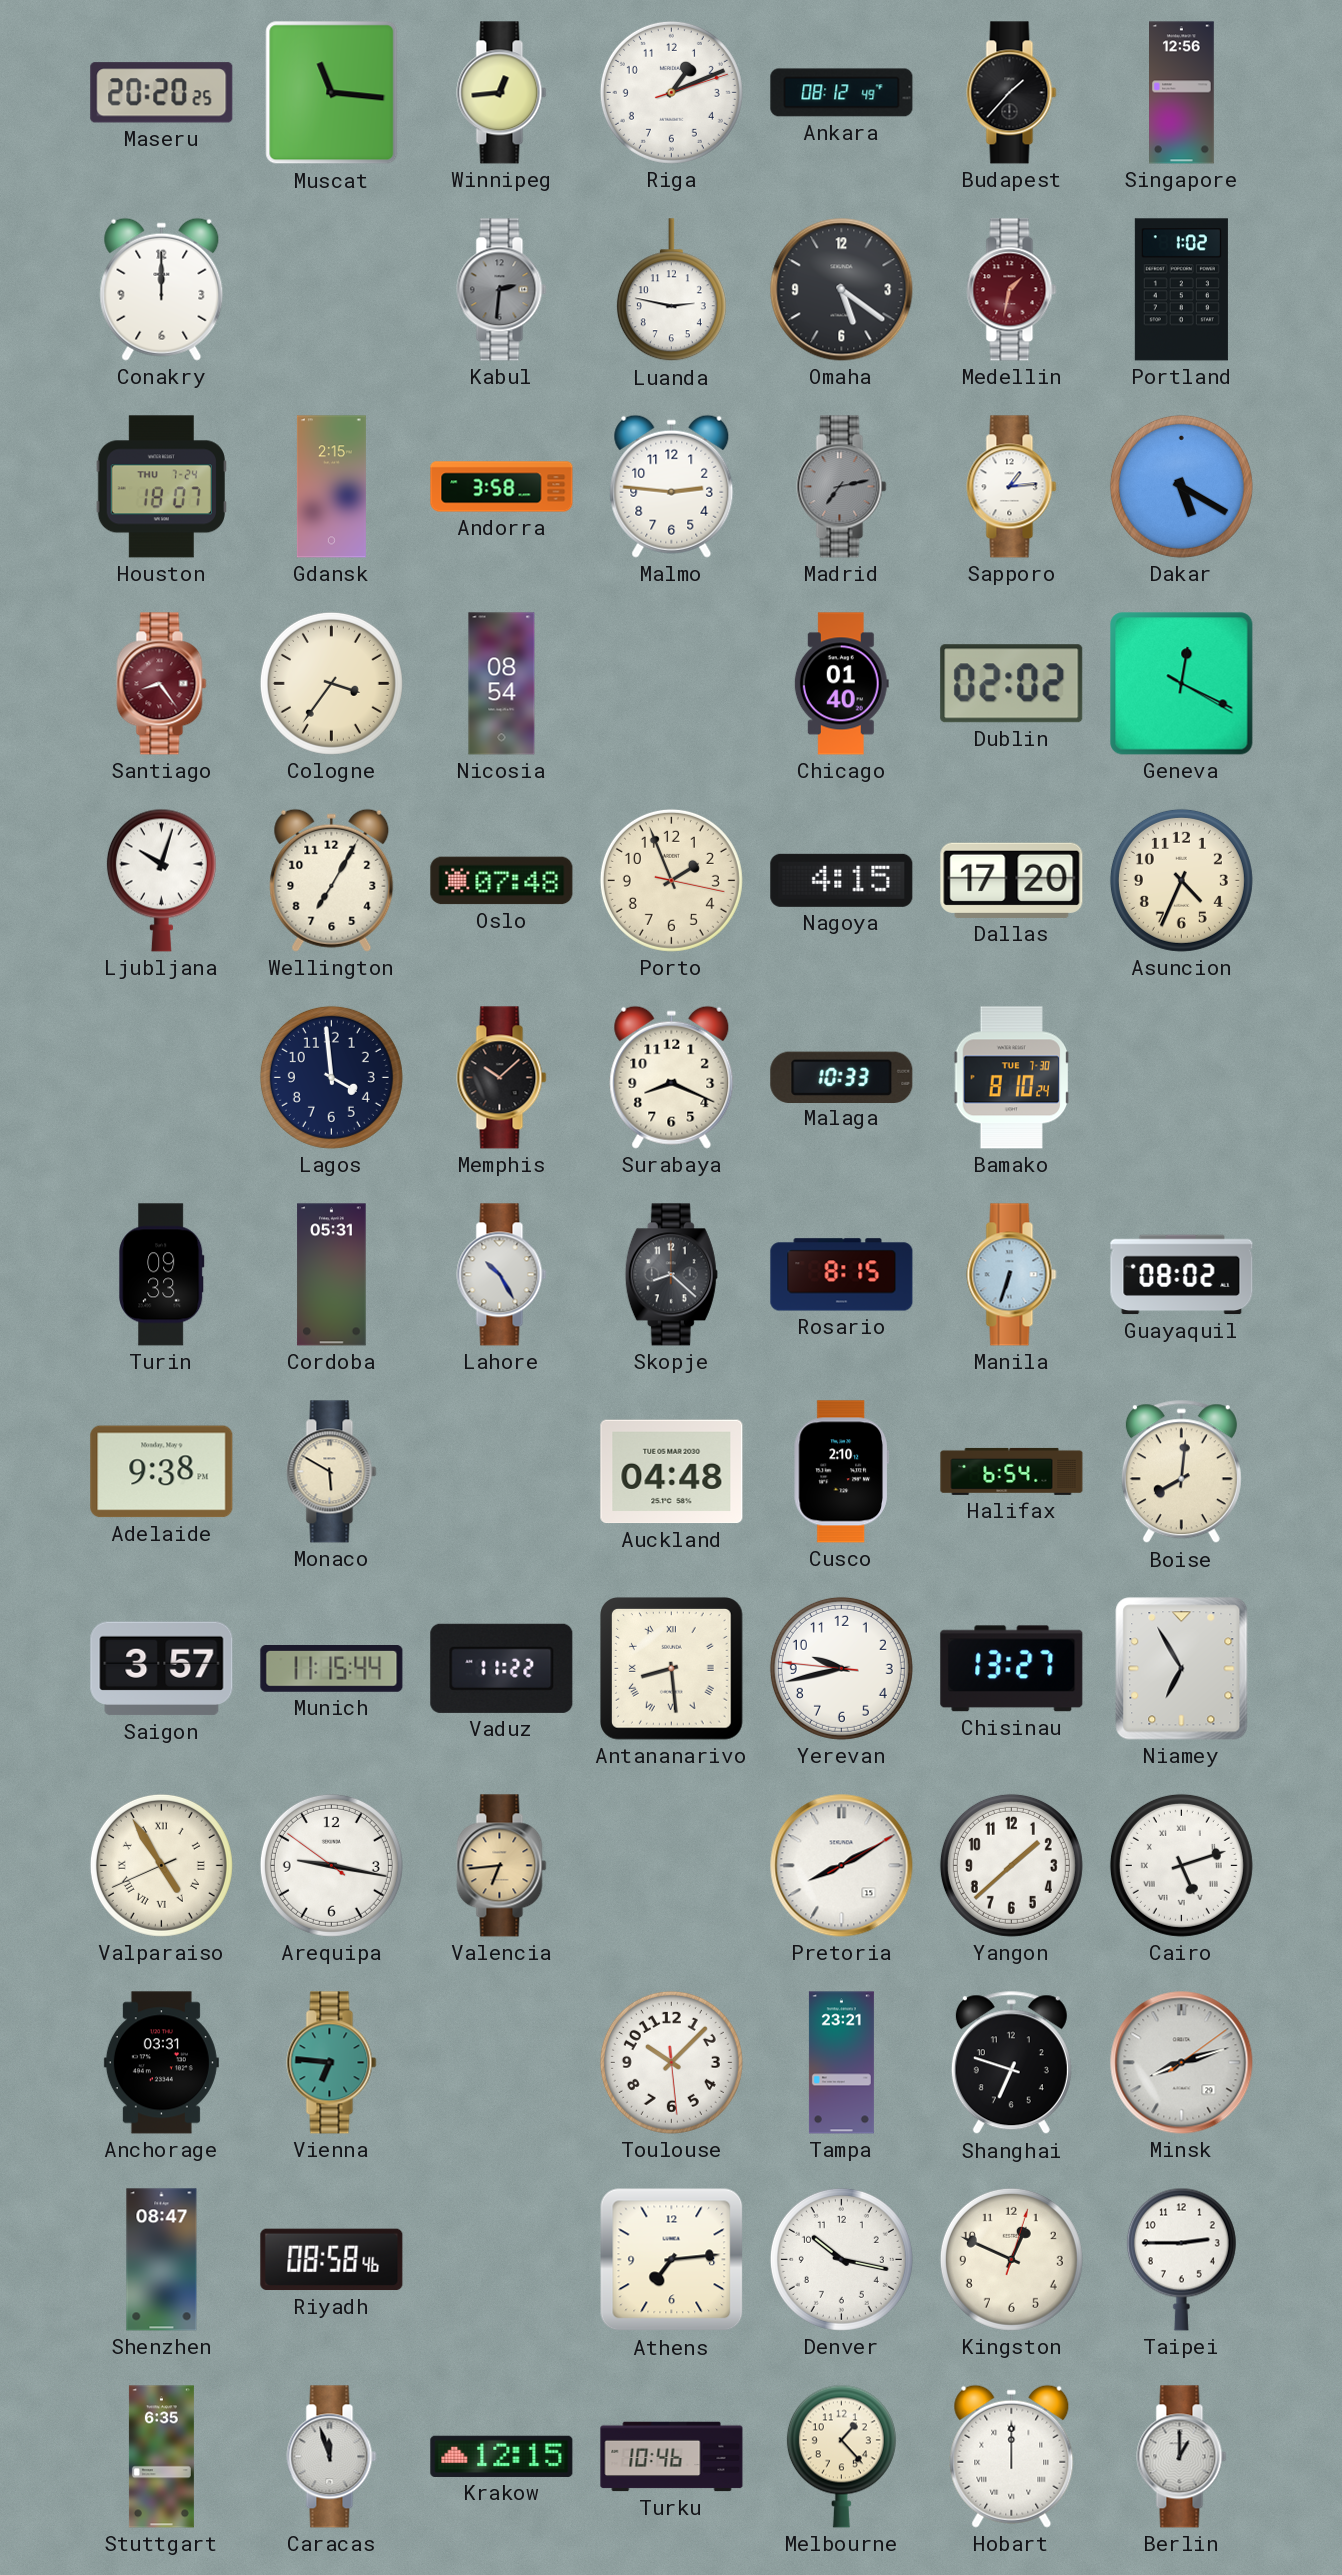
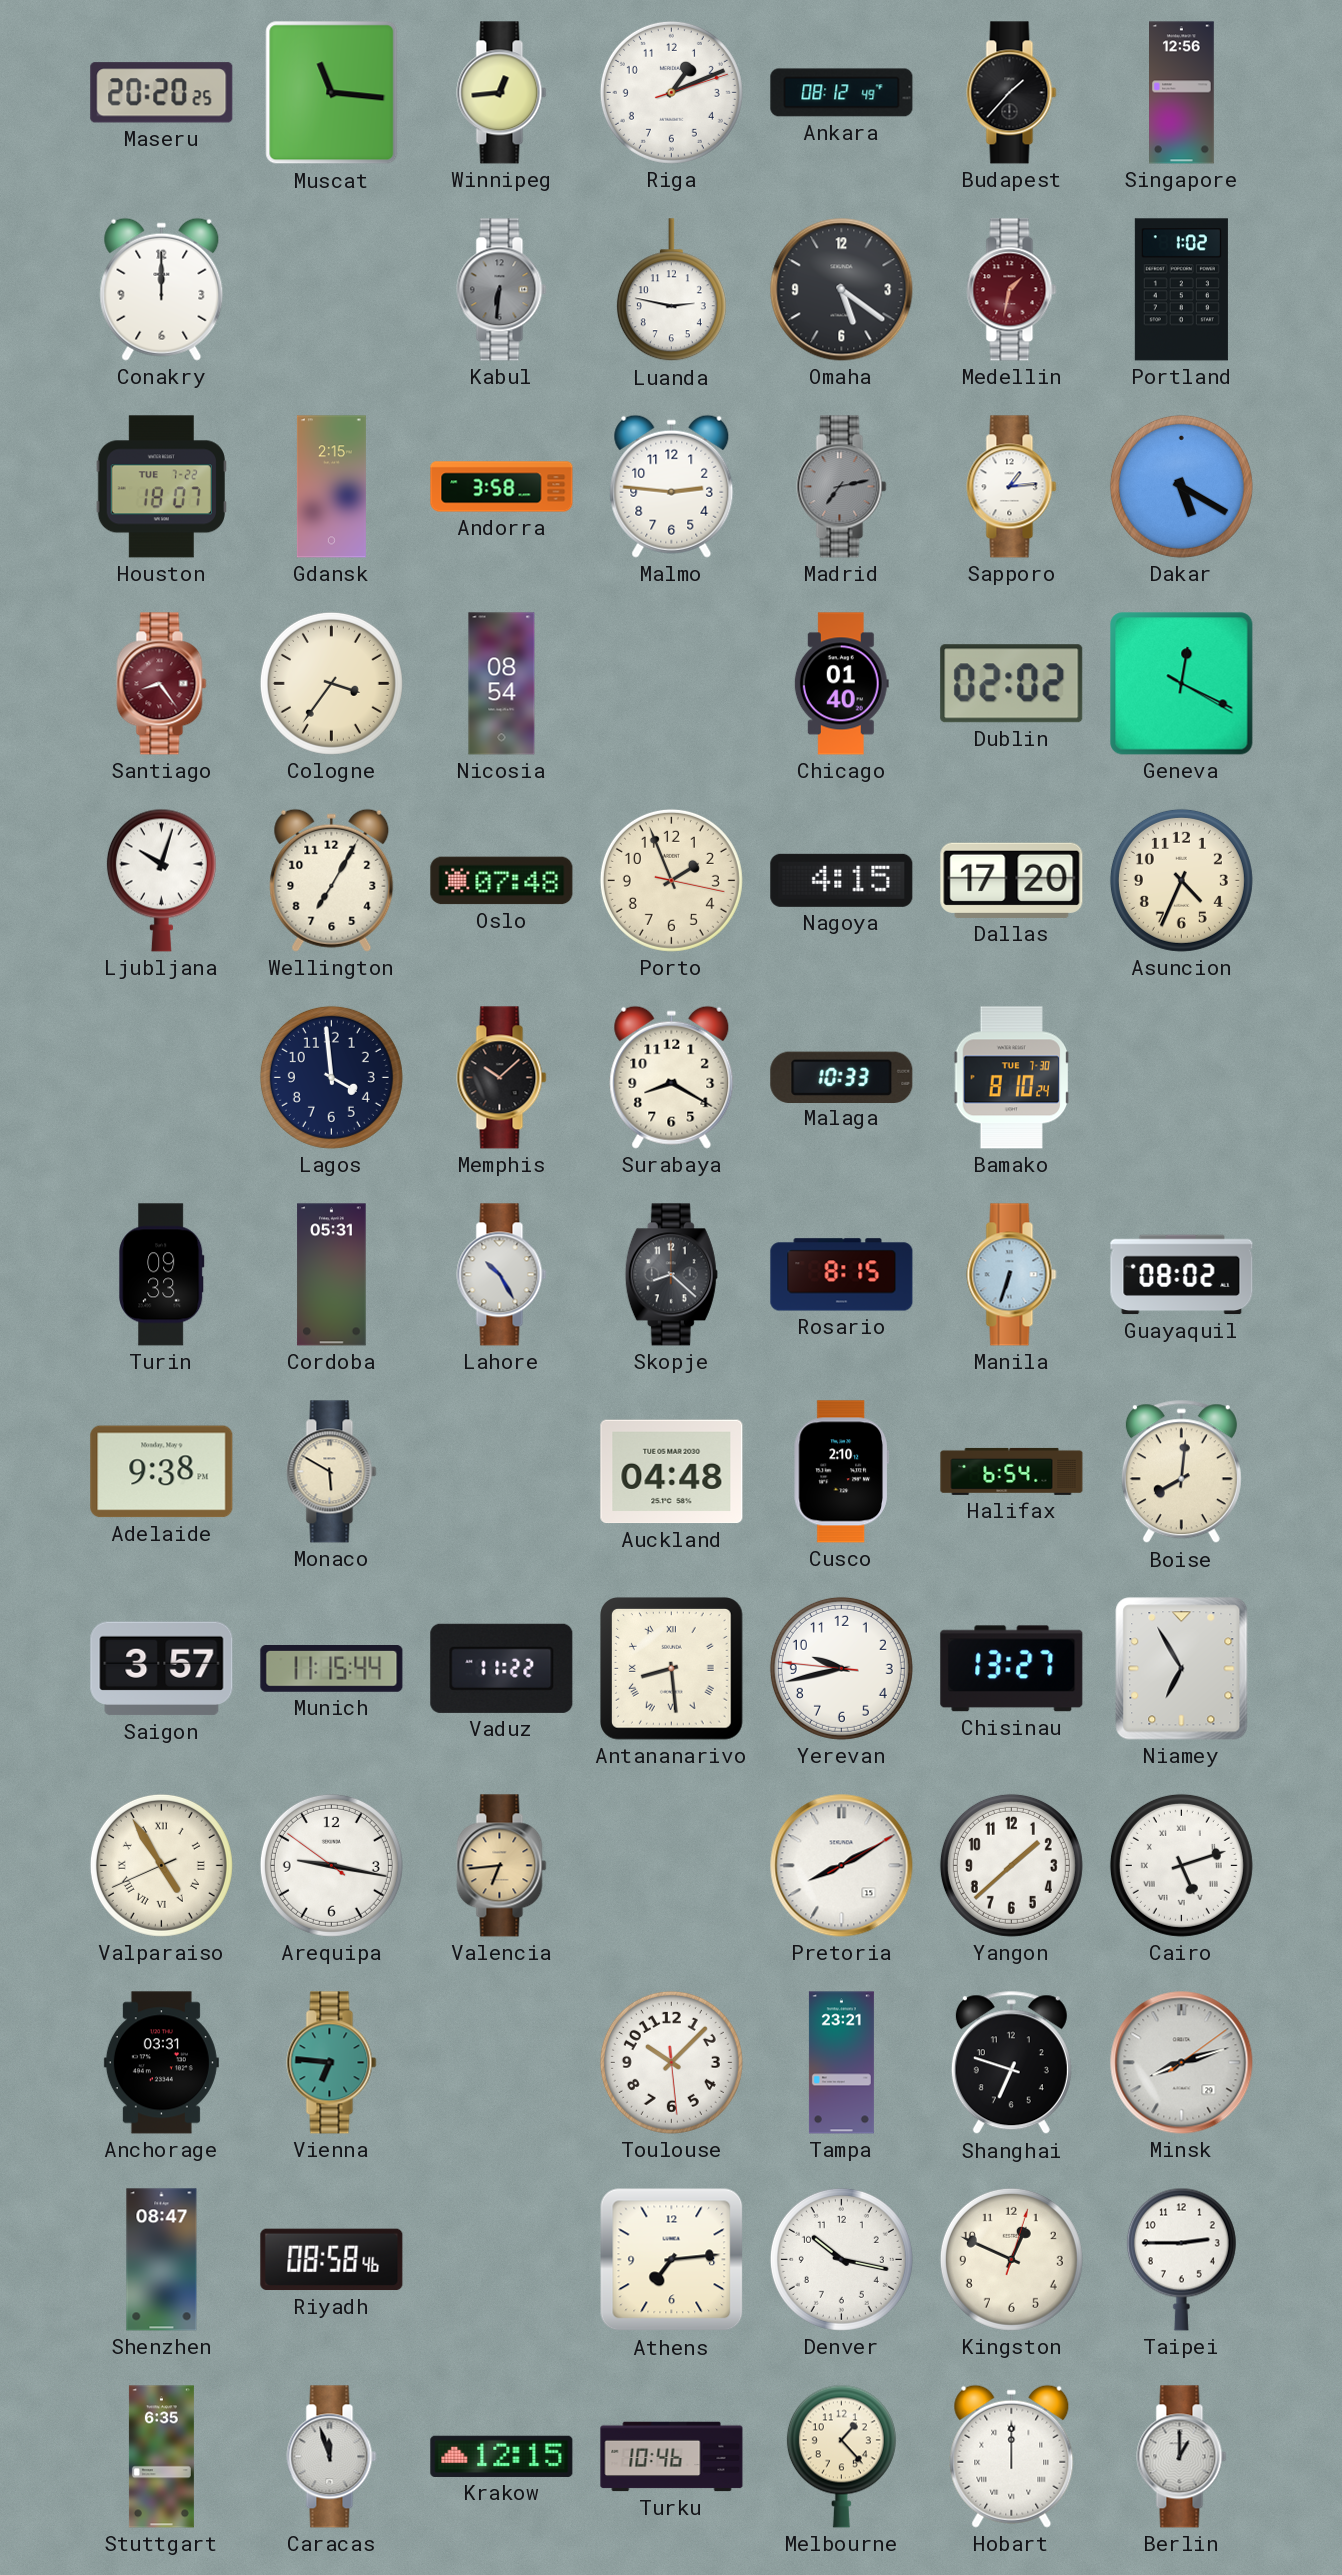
Kabul: 2:31 -> 6:31 (502, 290)
Houston date: THU 7-24 -> TUE 7-22 (161, 487)
Surabaya: 8:19 -> 8:20 (672, 1077)
